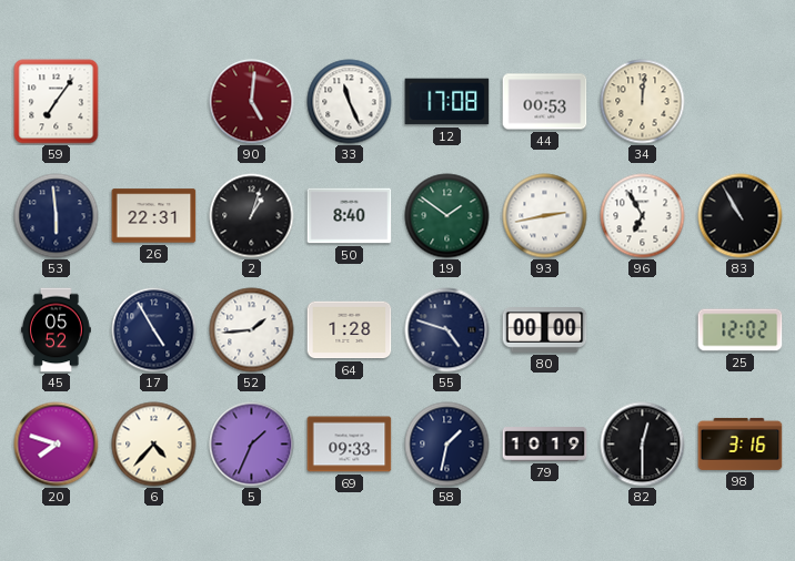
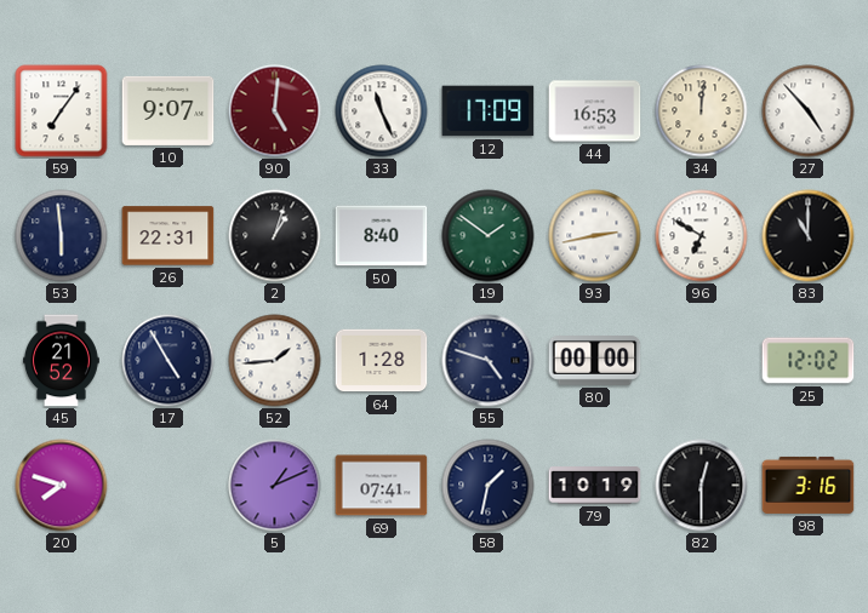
10: none -> 9:07 (169, 110)
12: 17:08 -> 17:09 (489, 111)
44: 00:53 -> 16:53 (595, 111)
27: none -> 4:53 (809, 111)
96: 6:55 -> 6:50 (702, 236)
83: 10:55 -> 11:00 (809, 236)
45: 05:52 -> 21:52 (61, 361)
6: 4:37 -> none (154, 445)
5: 1:34 -> 1:11 (275, 486)
69: 09:33 -> 07:41 (382, 486)
